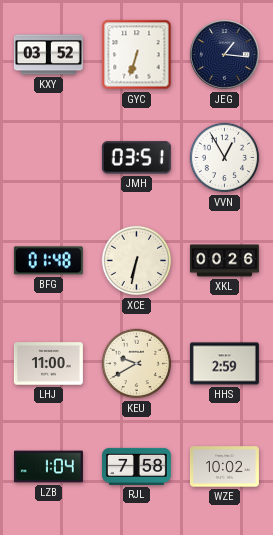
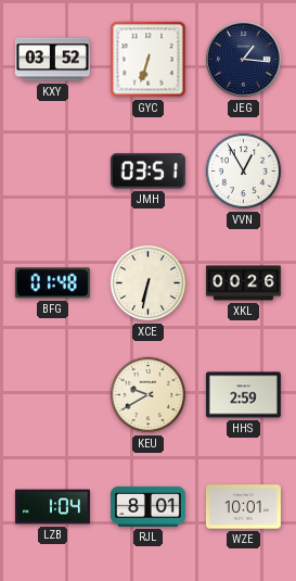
LHJ: 11:00 -> none (48, 364)
RJL: 7:58 -> 8:01 (147, 506)
WZE: 10:02 -> 10:01 (243, 507)
